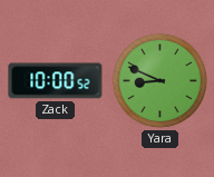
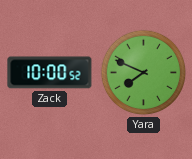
Yara: 8:49 -> 7:49 (144, 73)
